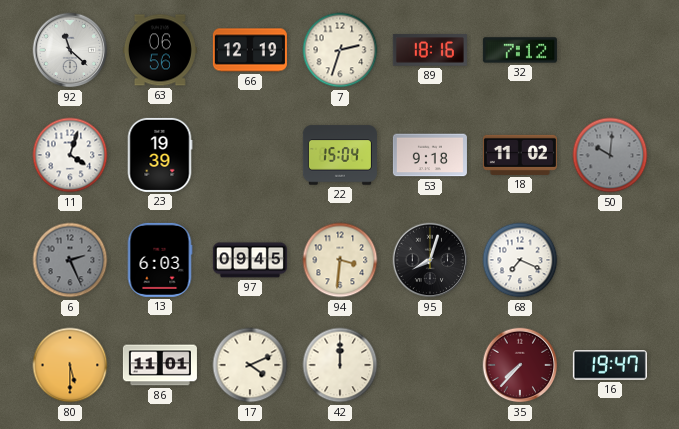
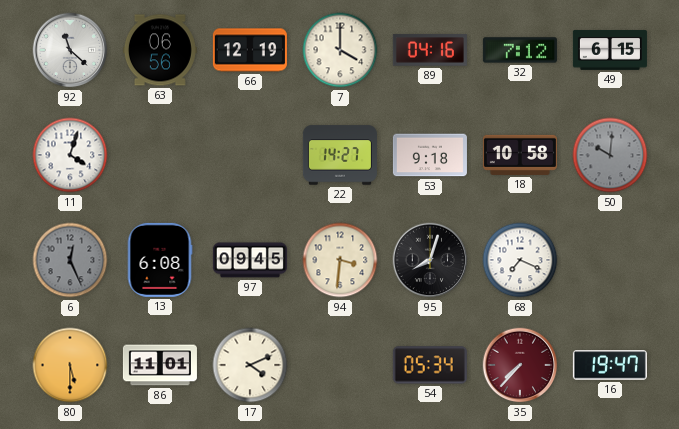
7: 2:33 -> 4:00 (340, 50)
89: 18:16 -> 04:16 (430, 50)
49: none -> 6:15 (610, 51)
23: 19:39 -> none (160, 155)
22: 15:04 -> 14:27 (340, 155)
18: 11:02 -> 10:58 (520, 155)
6: 2:26 -> 12:26 (70, 260)
13: 6:03 -> 6:08 (160, 260)
42: 12:00 -> none (340, 365)
54: none -> 05:34 (430, 365)
